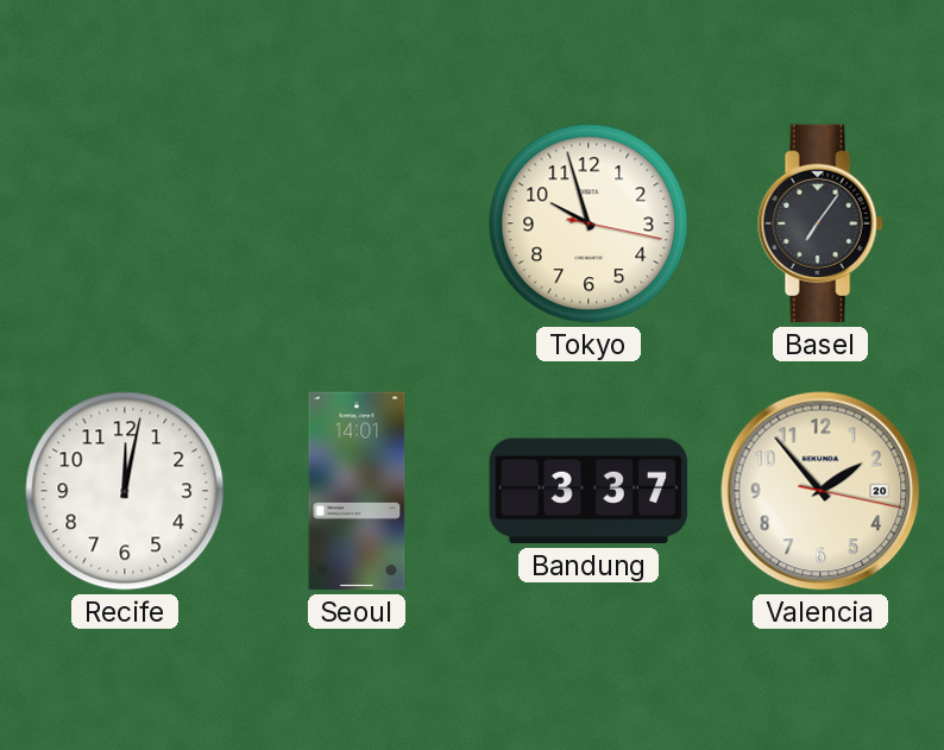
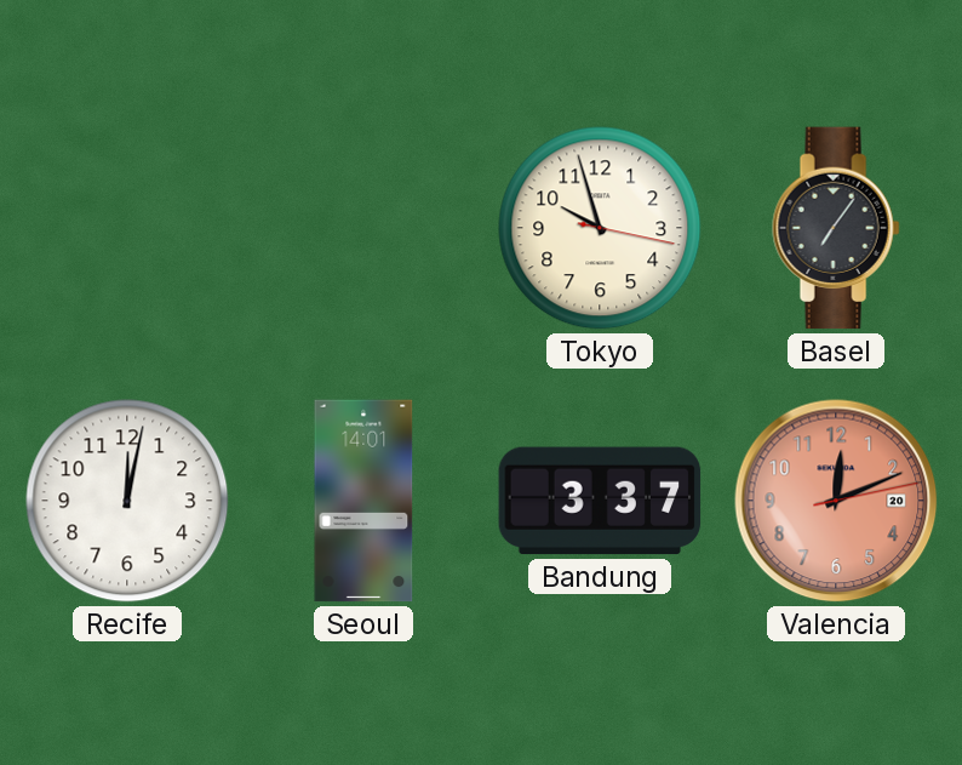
Valencia: 1:53 -> 12:11 (836, 501)
Valencia dial: cream -> salmon (836, 501)
